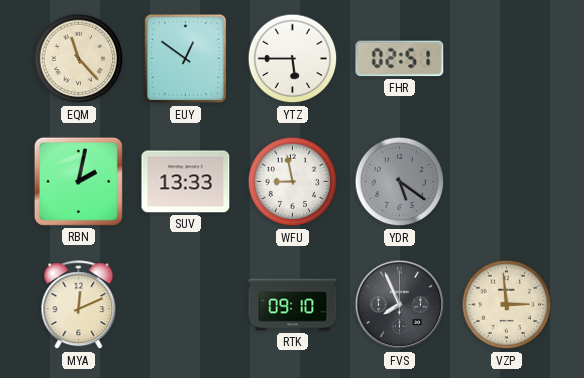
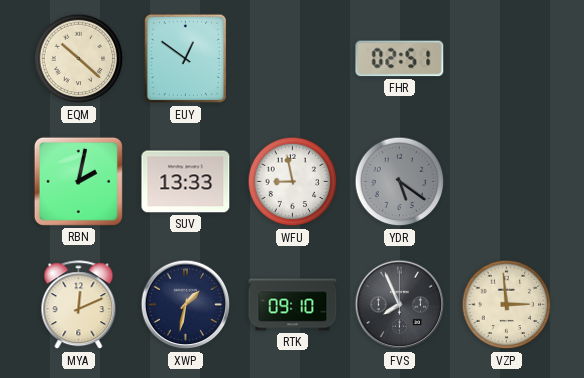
EQM: 11:23 -> 10:22 (79, 59)
YTZ: 5:45 -> none (293, 59)
XWP: none -> 1:32 (186, 305)
